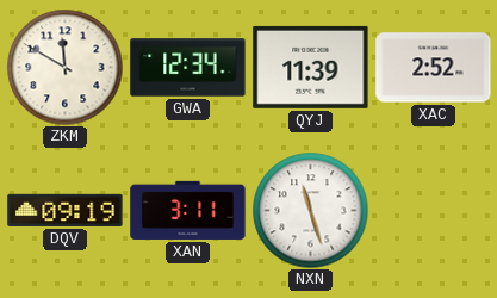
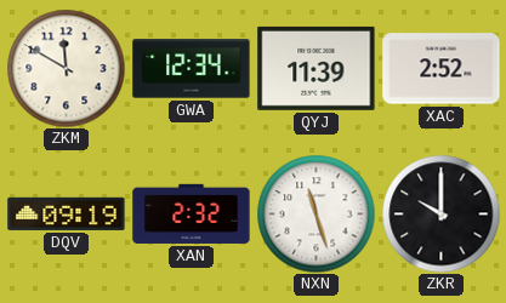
XAN: 3:11 -> 2:32 (192, 213)
ZKR: none -> 10:00 (440, 213)
